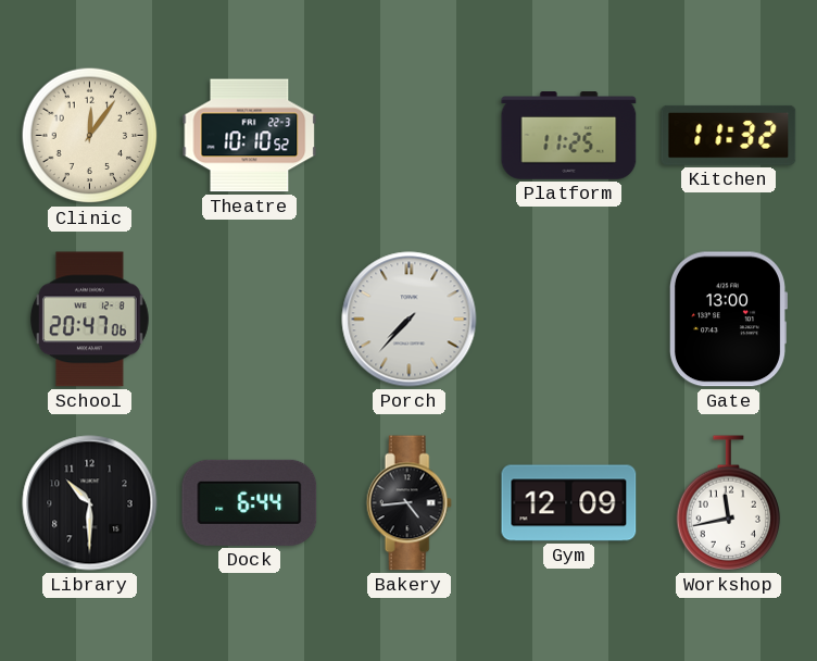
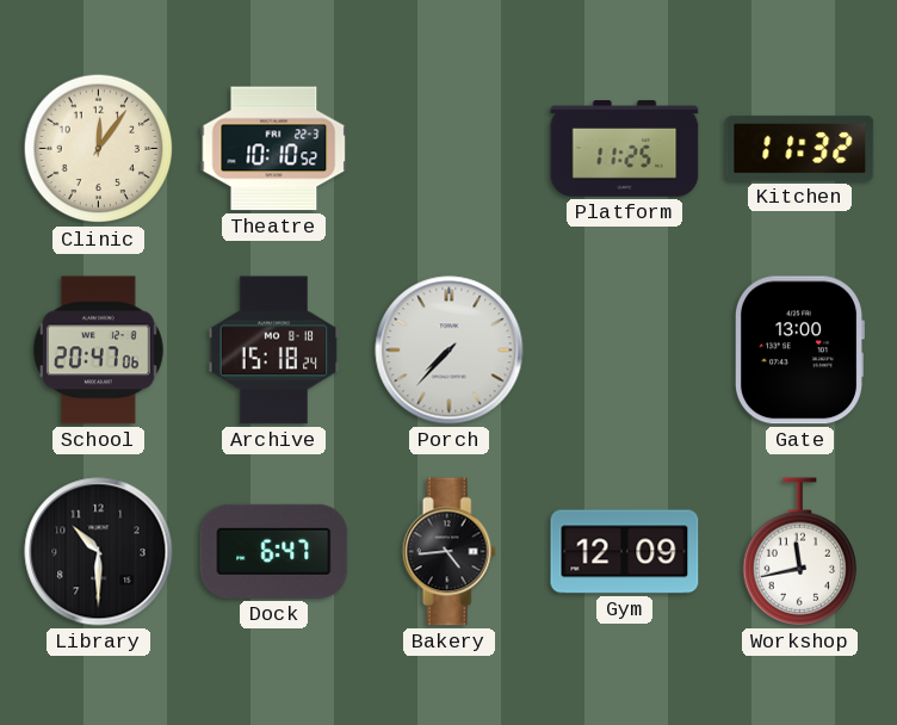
Archive: none -> 15:18 (274, 351)
Dock: 6:44 -> 6:47 (274, 551)
